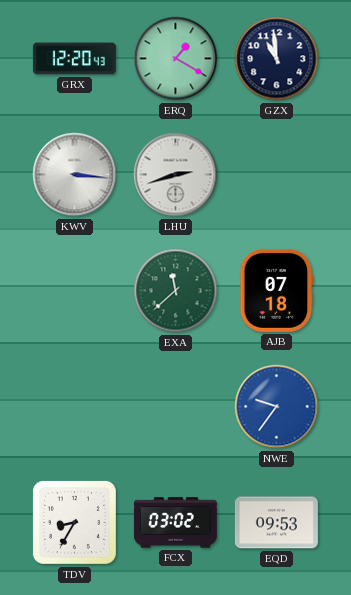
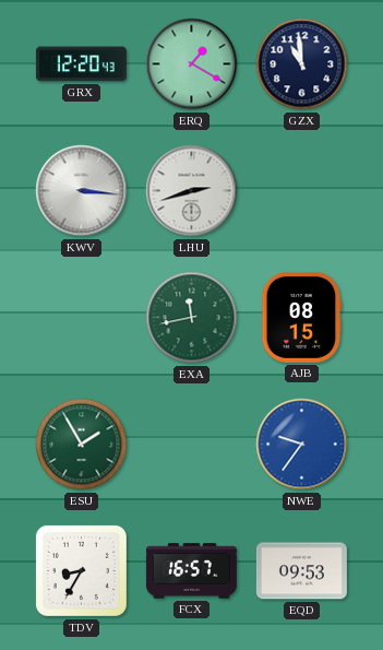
EXA: 11:38 -> 11:43 (192, 318)
AJB: 07:18 -> 08:15 (302, 317)
ESU: none -> 1:55 (82, 445)
FCX: 03:02 -> 16:57 (191, 571)
